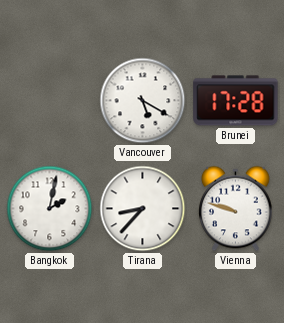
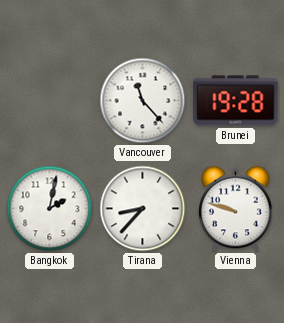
Vancouver: 5:20 -> 11:23 (143, 101)
Brunei: 17:28 -> 19:28 (236, 101)
